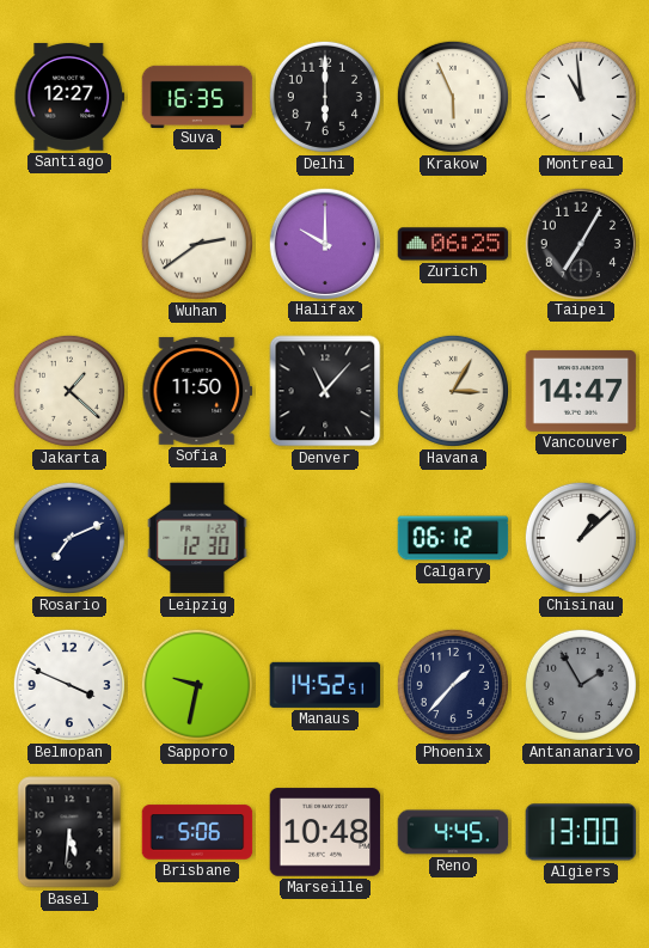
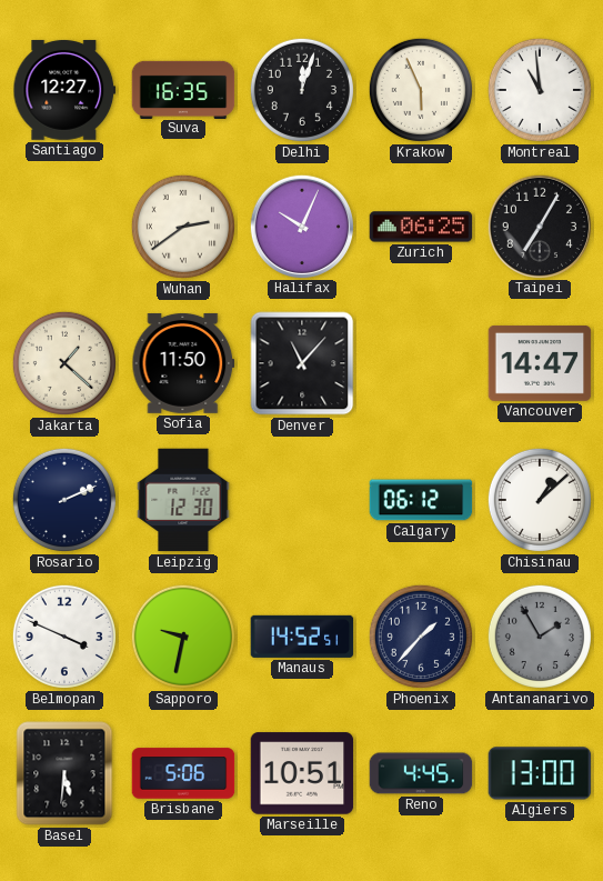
Delhi: 6:00 -> 12:03 (302, 90)
Halifax: 10:00 -> 10:04 (301, 226)
Havana: 3:05 -> none (453, 391)
Rosario: 7:11 -> 2:11 (64, 500)
Marseille: 10:48 -> 10:51 (302, 773)
